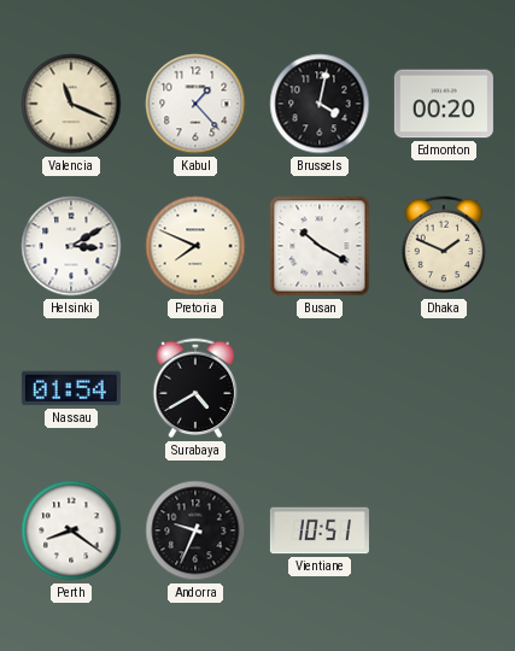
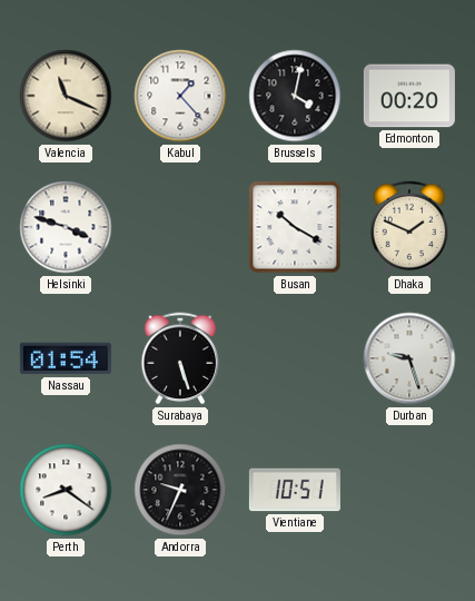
Helsinki: 3:10 -> 3:48 (66, 227)
Pretoria: 7:49 -> none (195, 246)
Surabaya: 4:40 -> 5:27 (180, 358)
Durban: none -> 9:27 (409, 358)
